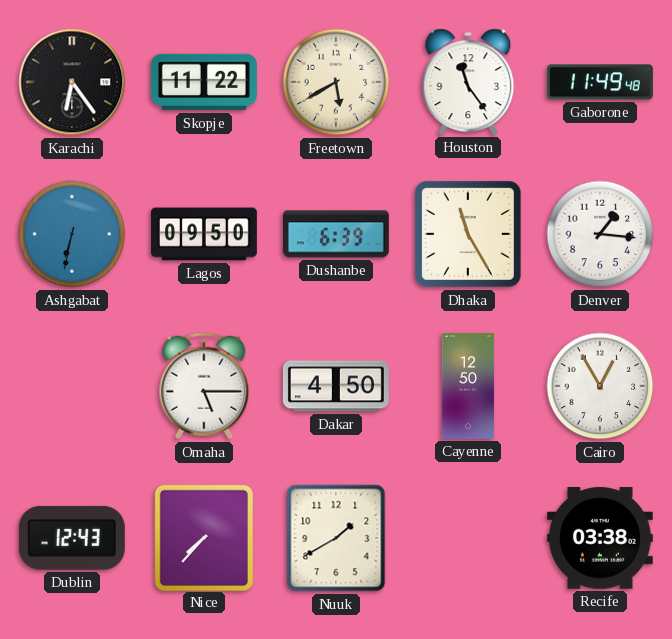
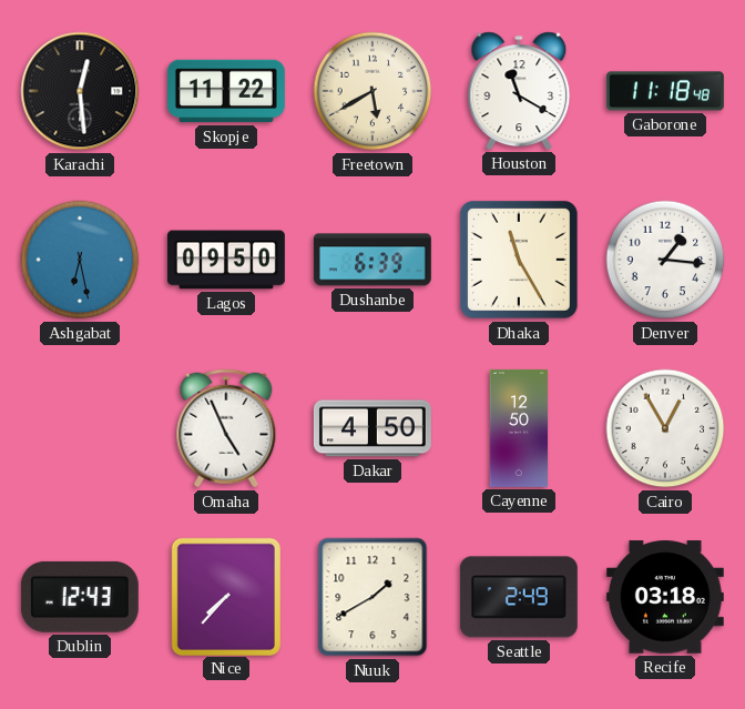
Karachi: 6:24 -> 12:29 (80, 91)
Houston: 11:24 -> 11:20 (519, 91)
Gaborone: 11:49 -> 11:18 (665, 91)
Ashgabat: 6:32 -> 6:28 (80, 260)
Omaha: 5:15 -> 4:56 (226, 428)
Seattle: none -> 2:49 (519, 597)
Recife: 03:38 -> 03:18 (665, 597)
